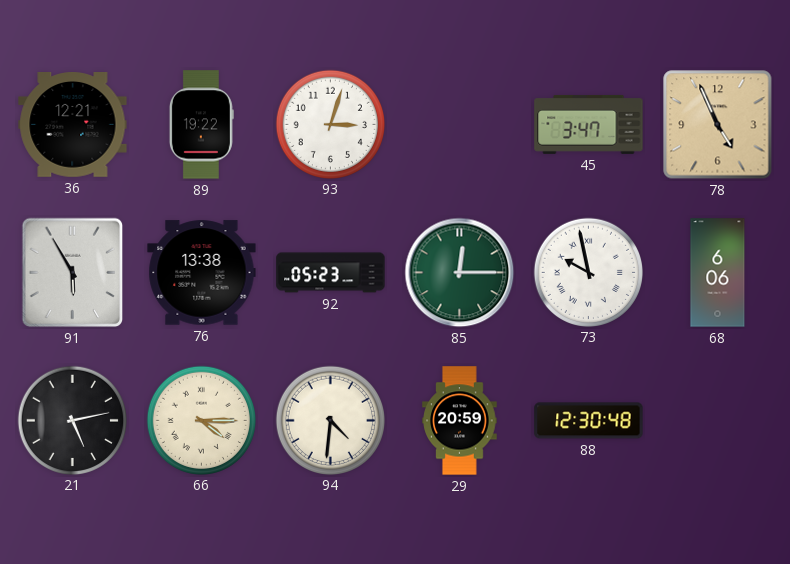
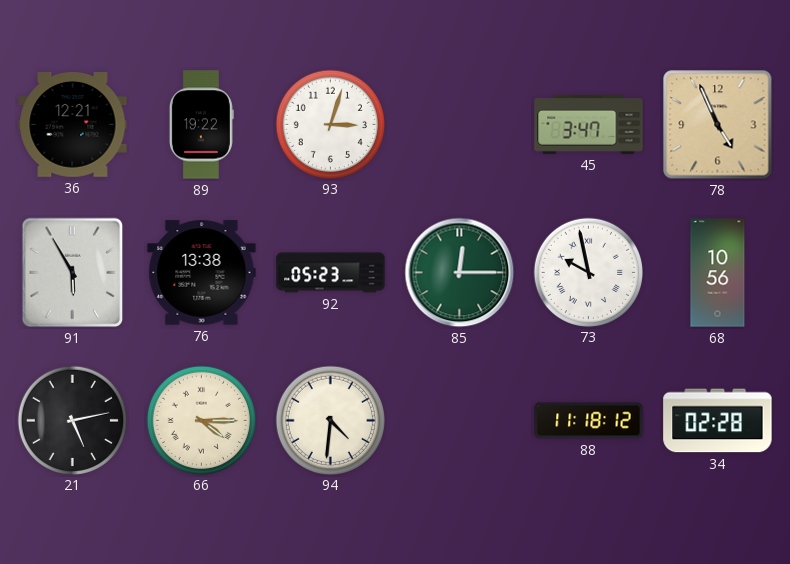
68: 6:06 -> 10:56 (718, 273)
29: 20:59 -> none (460, 421)
88: 12:30 -> 11:18 (589, 421)
34: none -> 02:28 (718, 421)
